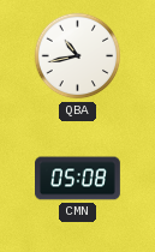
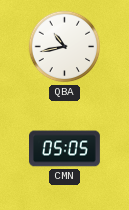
CMN: 05:08 -> 05:05 (65, 149)
